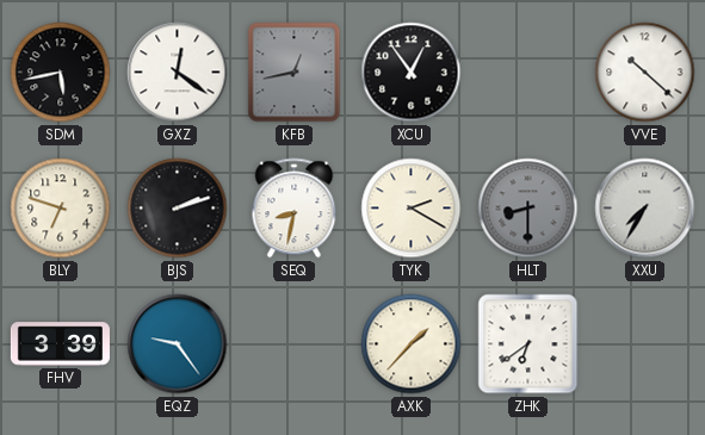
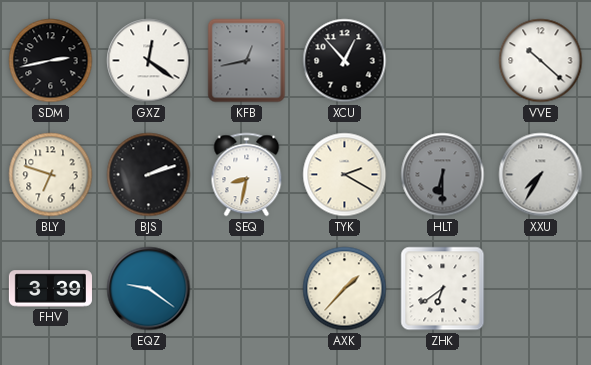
SDM: 5:43 -> 2:43 (51, 61)
XCU: 12:54 -> 12:53 (345, 61)
HLT: 8:30 -> 6:30 (443, 175)
EQZ: 9:24 -> 9:21 (149, 289)
